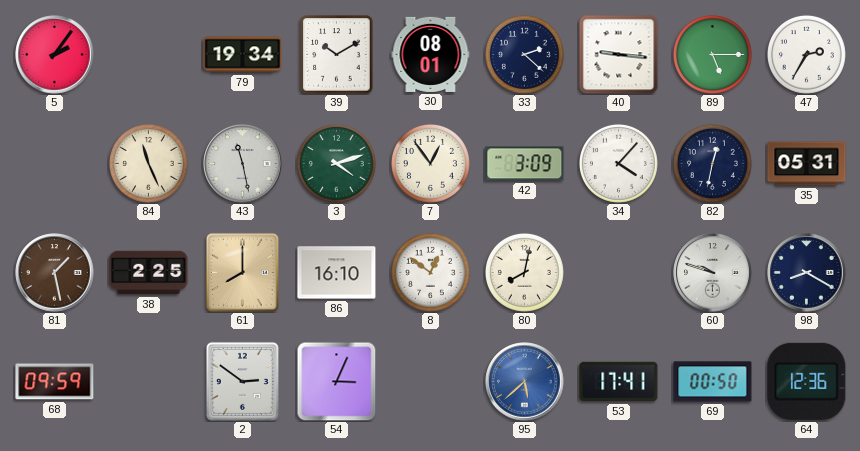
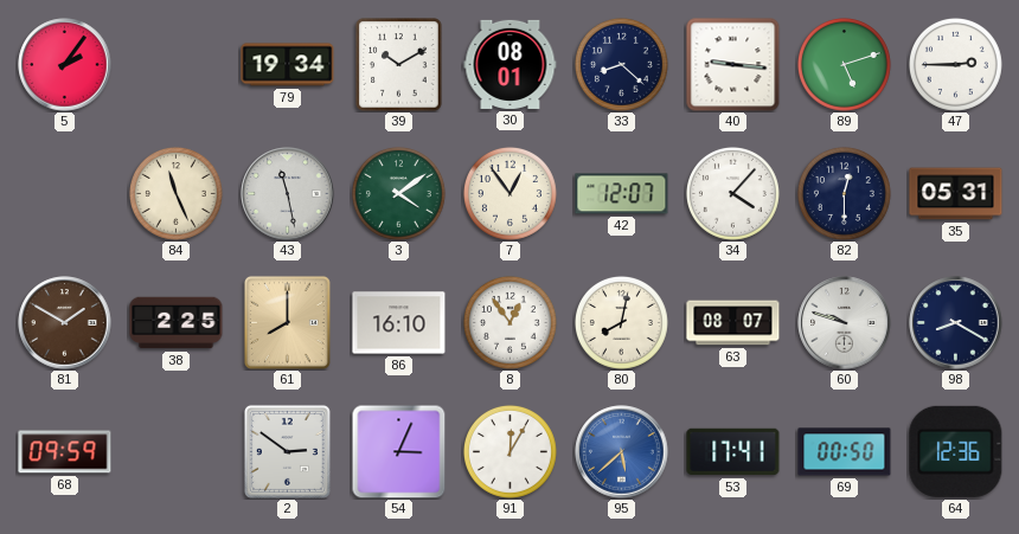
33: 2:22 -> 8:22 (621, 64)
89: 5:15 -> 5:12 (844, 64)
47: 2:35 -> 2:45 (955, 64)
3: 4:12 -> 4:09 (398, 193)
42: 3:09 -> 12:07 (622, 194)
82: 12:32 -> 12:30 (844, 193)
81: 1:28 -> 1:50 (65, 323)
8: 12:51 -> 12:54 (509, 322)
63: none -> 08:07 (733, 323)
91: none -> 12:05 (509, 451)
